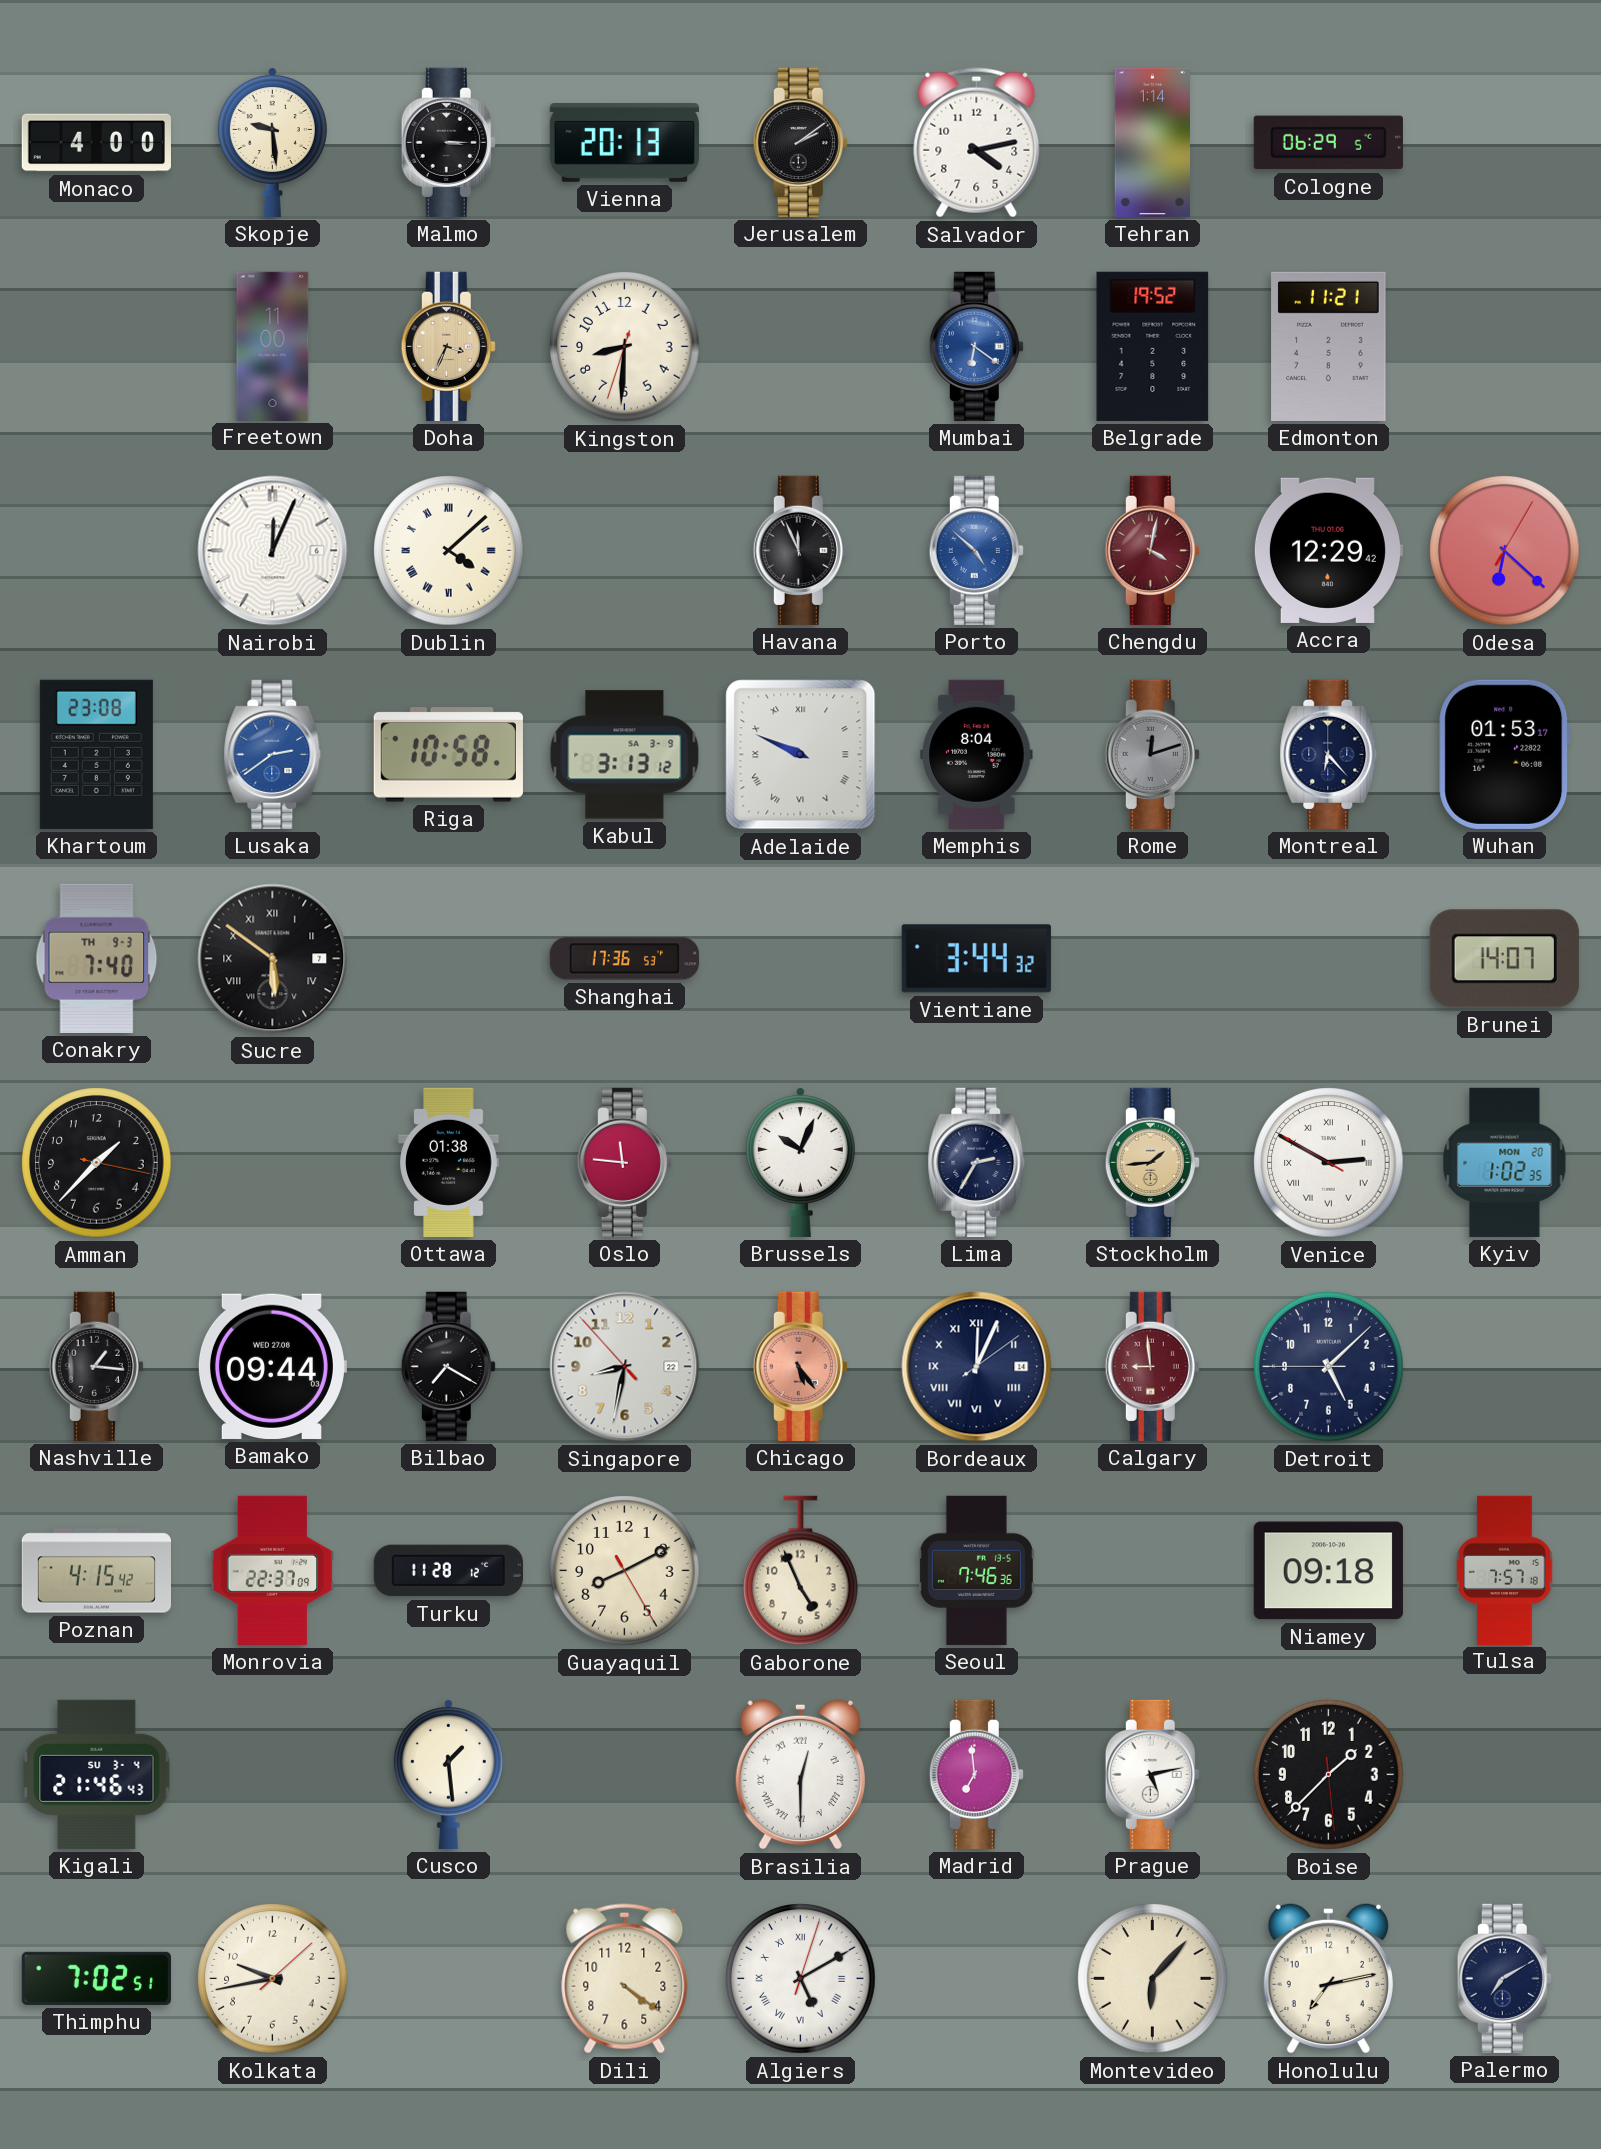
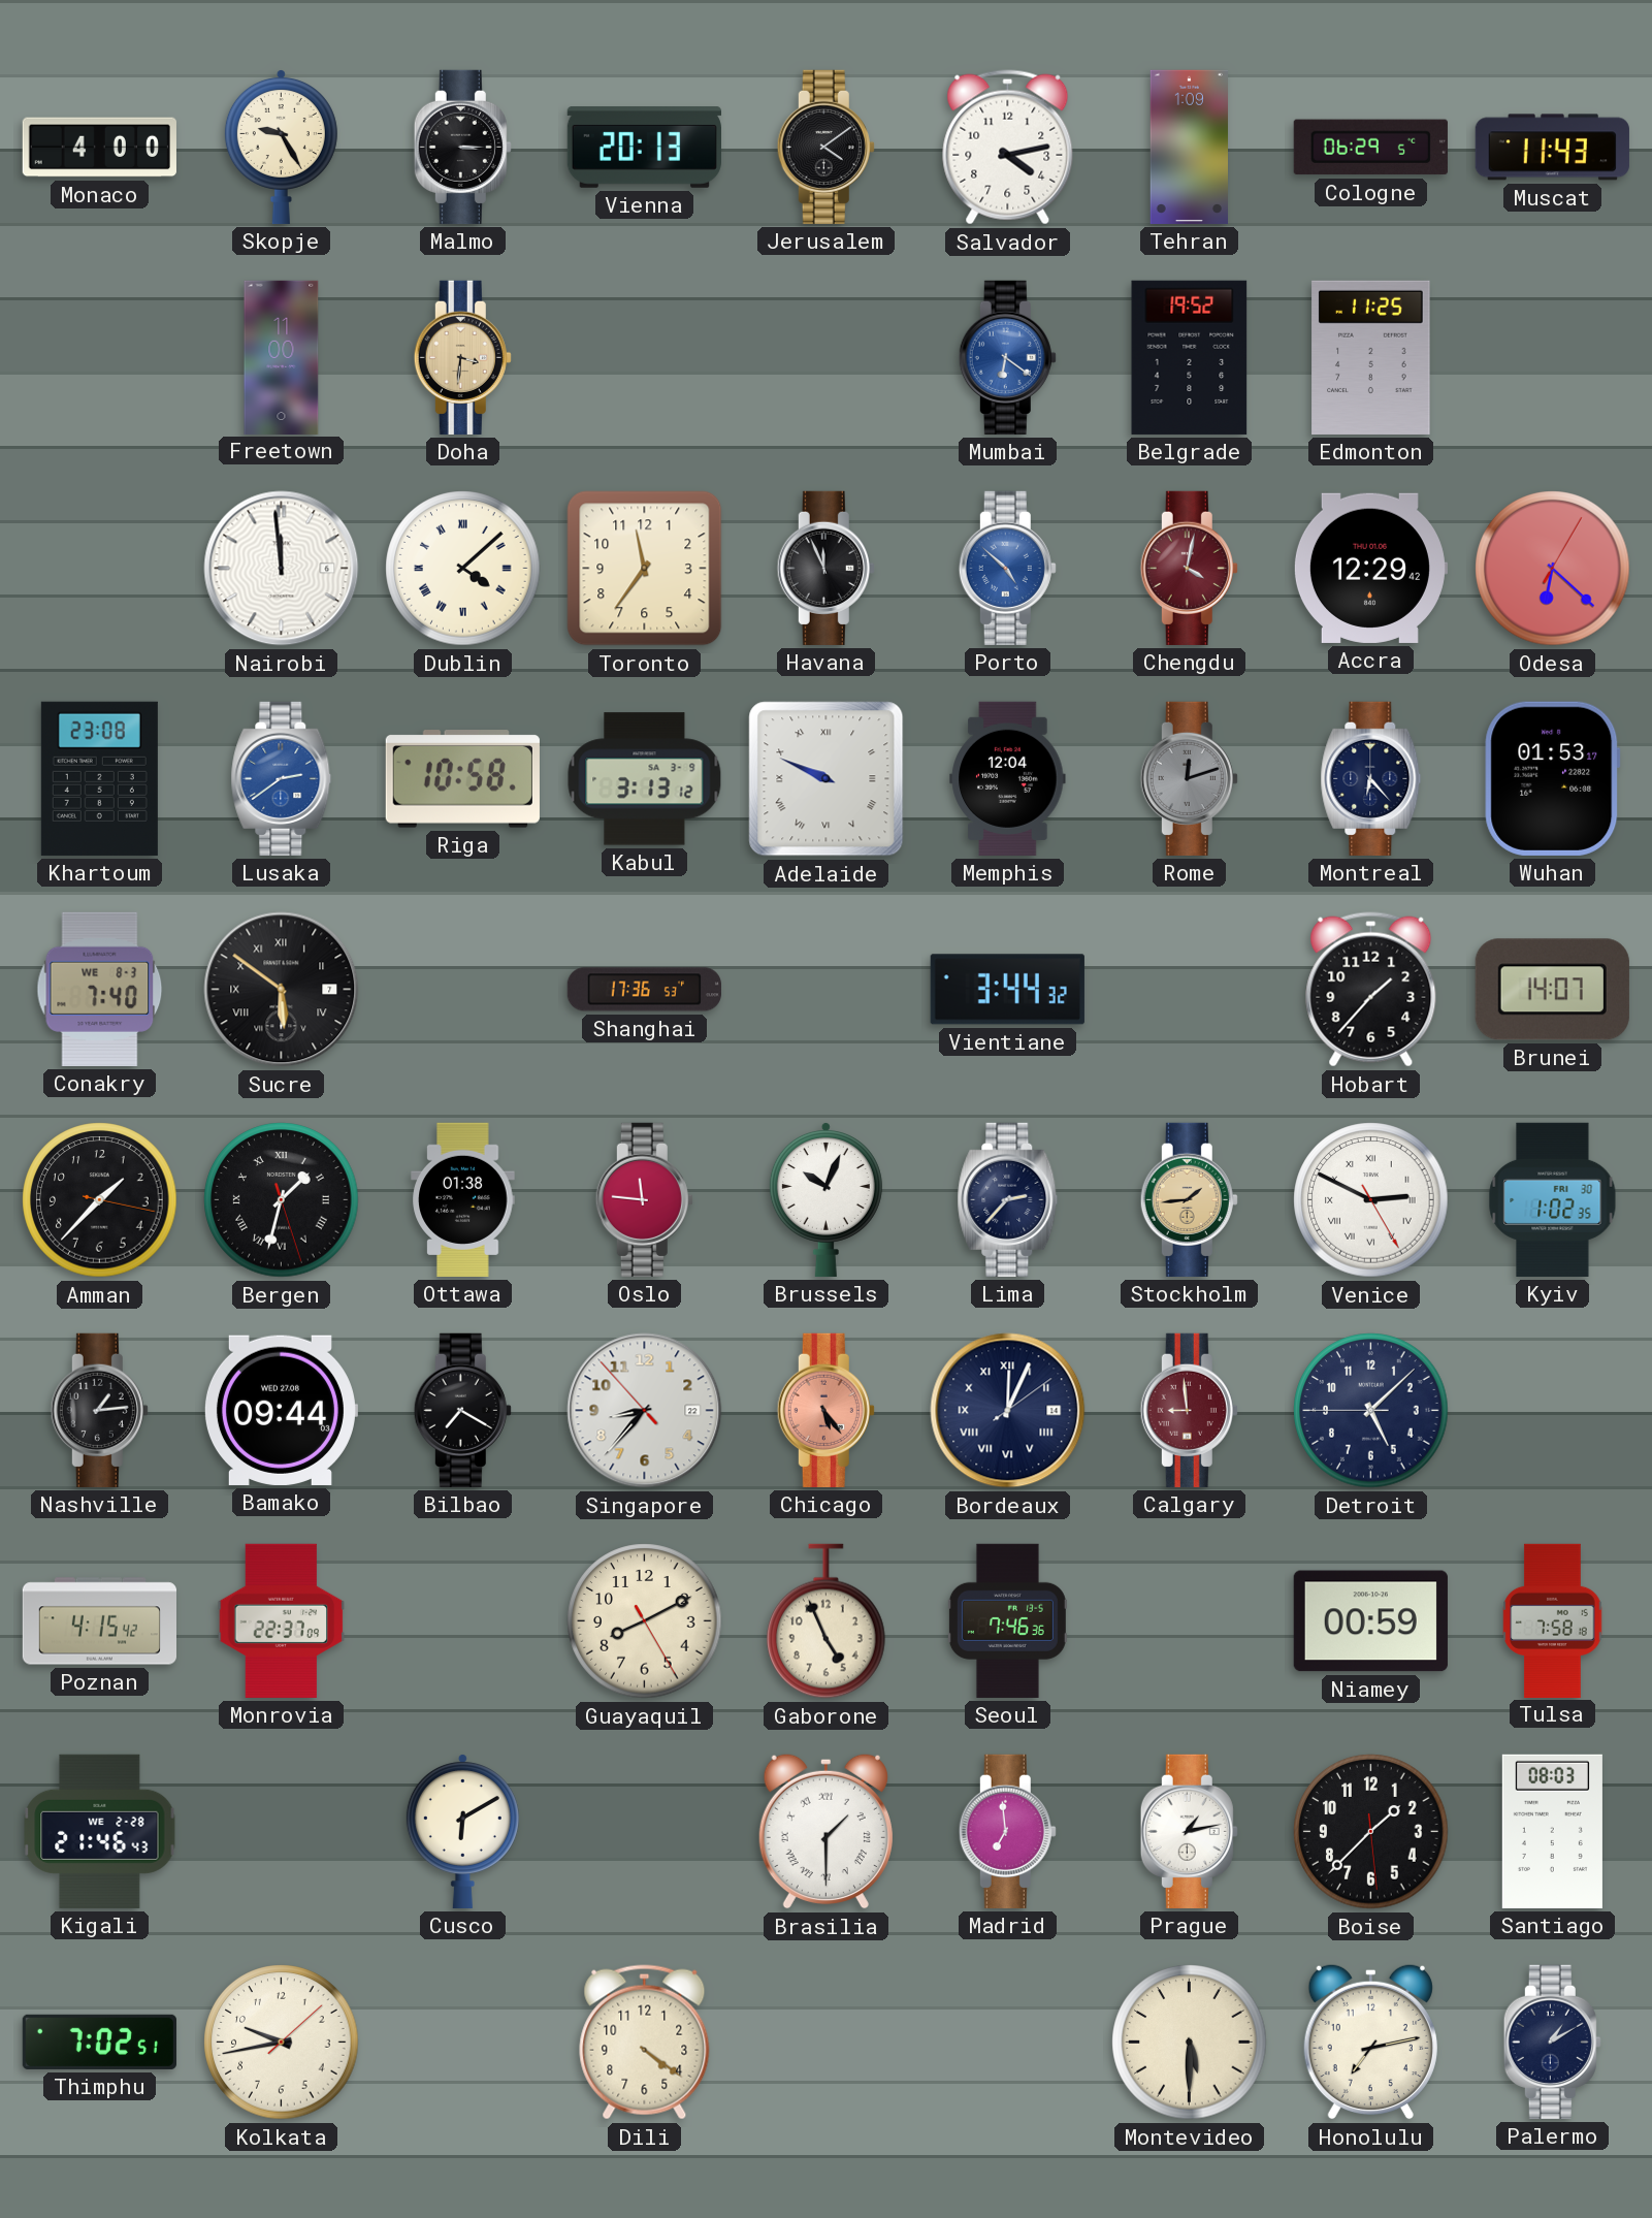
Skopje: 9:29 -> 9:25 (281, 147)
Jerusalem: 2:09 -> 4:09 (825, 147)
Tehran: 1:14 -> 1:09 (1189, 147)
Muscat: none -> 11:43 (1552, 148)
Doha: 3:34 -> 3:31 (462, 357)
Kingston: 8:30 -> none (625, 347)
Edmonton: 11:21 -> 11:25 (1371, 357)
Nairobi: 12:04 -> 11:59 (282, 569)
Toronto: none -> 11:36 (645, 569)
Memphis: 8:04 -> 12:04 (1008, 778)
Conakry date: TH 9-3 -> WE 8-3 (100, 989)
Hobart: none -> 1:37 (1371, 990)
Bergen: none -> 1:32 (282, 1200)
Lima: 2:35 -> 2:37 (1008, 1199)
Venice: 2:49:50 -> 2:49:25 (1371, 1200)
Kyiv date: MON 20 -> FRI 30 (1553, 1199)
Nashville: 1:16 -> 1:14 (99, 1410)
Singapore: 8:31 -> 8:36 (645, 1411)
Turku: 11:28 -> none (448, 1571)
Niamey: 09:18 -> 00:59 (1370, 1621)
Tulsa: 7:57 -> 7:58 (1553, 1620)
Kigali date: SU 3-4 -> WE 2-28 (100, 1831)
Cusco: 1:29 -> 6:10 (462, 1831)
Brasilia: 12:30 -> 1:30 (825, 1831)
Prague: 5:13 -> 1:13 (1189, 1831)
Santiago: none -> 08:03 (1552, 1831)
Algiers: 5:10 -> none (801, 1979)
Montevideo: 6:07 -> 5:30 (1190, 2043)
Palermo: 7:10 -> 1:10 (1552, 2042)
